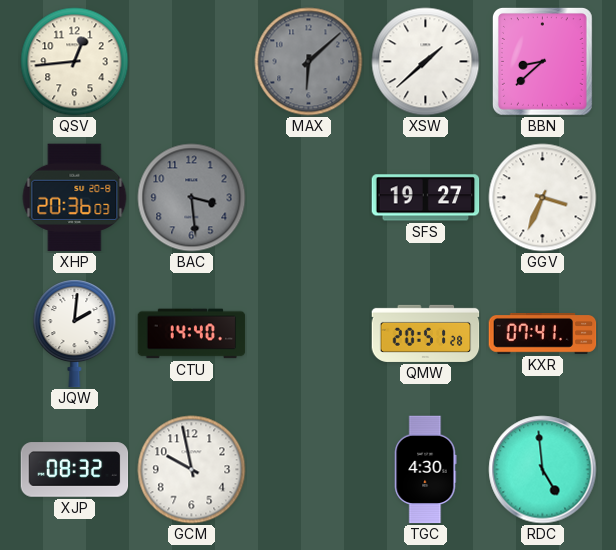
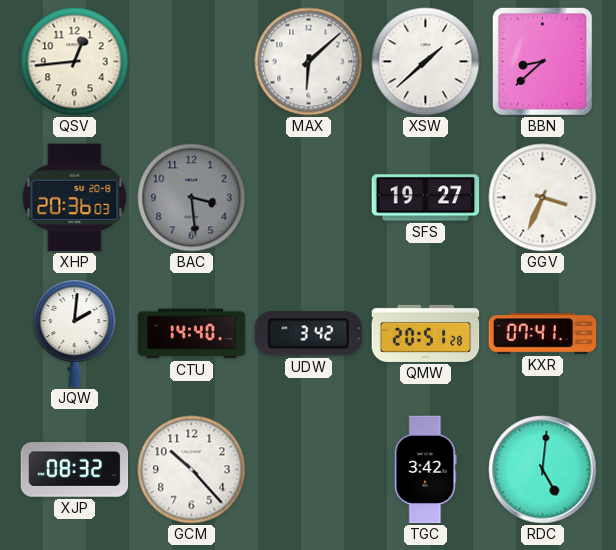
MAX dial: grey -> white (309, 62)
UDW: none -> 3:42 (308, 334)
GCM: 9:58 -> 10:23 (192, 470)
TGC: 4:30 -> 3:42 (426, 470)
RDC: 4:59 -> 5:01 (543, 470)
